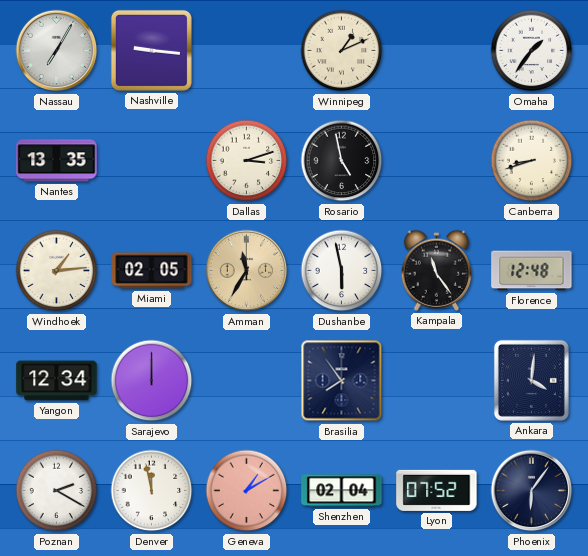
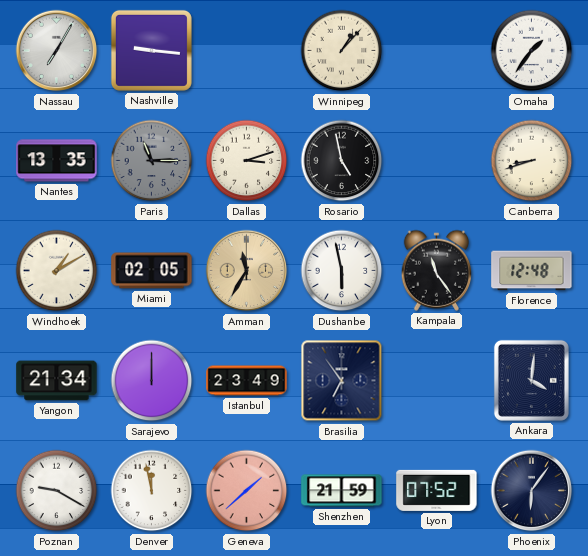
Winnipeg: 1:11 -> 1:07 (342, 51)
Paris: none -> 11:15 (152, 161)
Windhoek: 1:14 -> 1:10 (57, 271)
Yangon: 12:34 -> 21:34 (57, 381)
Istanbul: none -> 23:49 (247, 381)
Brasilia: 7:54 -> 6:54 (342, 381)
Poznan: 2:20 -> 9:20 (57, 491)
Geneva: 1:10 -> 1:38 (247, 491)
Shenzhen: 02:04 -> 21:59 (342, 491)
